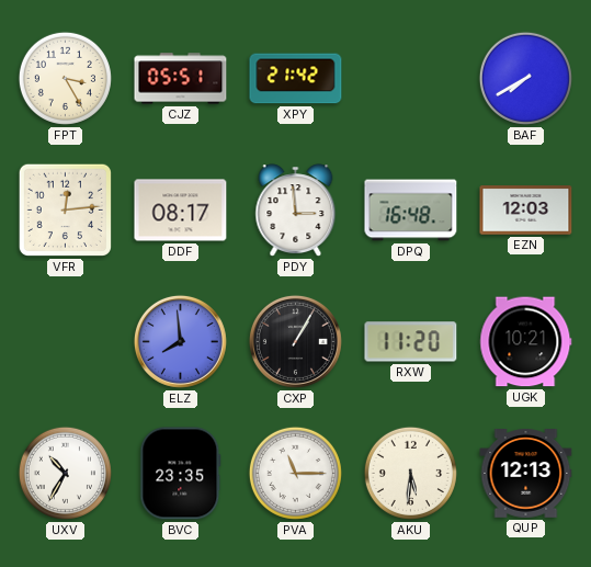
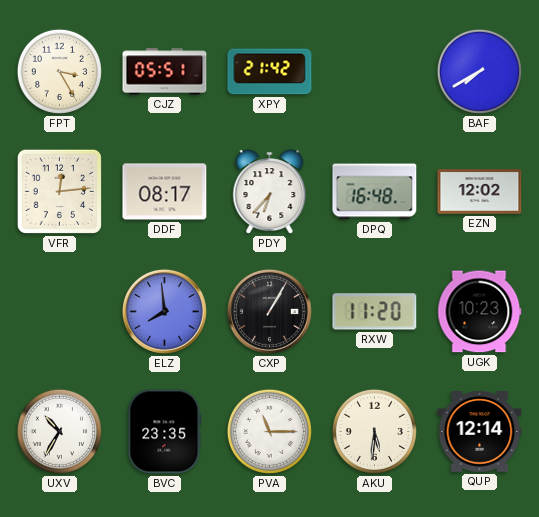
PDY: 2:59 -> 6:37 (270, 192)
EZN: 12:03 -> 12:02 (480, 192)
UGK: 10:21 -> 10:23 (480, 312)
QUP: 12:13 -> 12:14 (480, 432)
